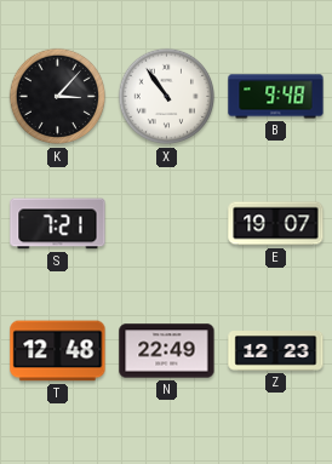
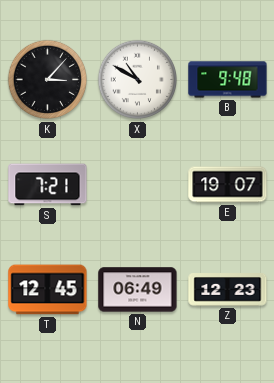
X: 10:54 -> 10:50 (138, 80)
T: 12:48 -> 12:45 (48, 290)
N: 22:49 -> 06:49 (138, 290)
